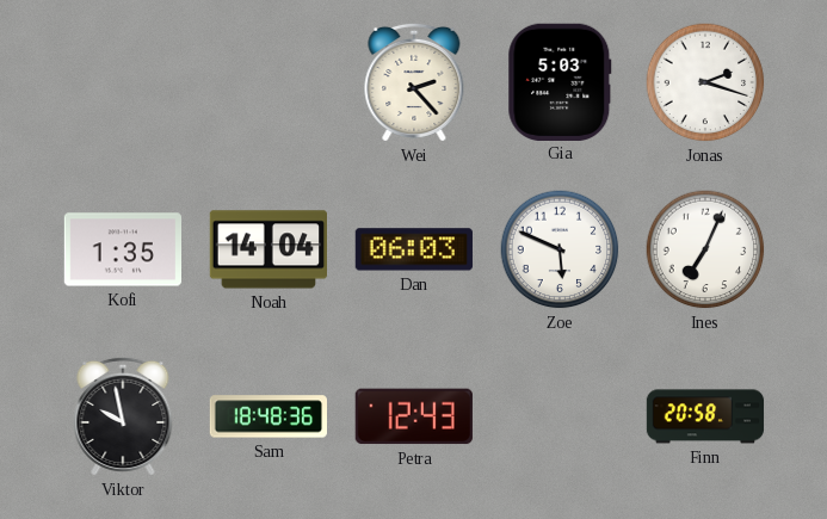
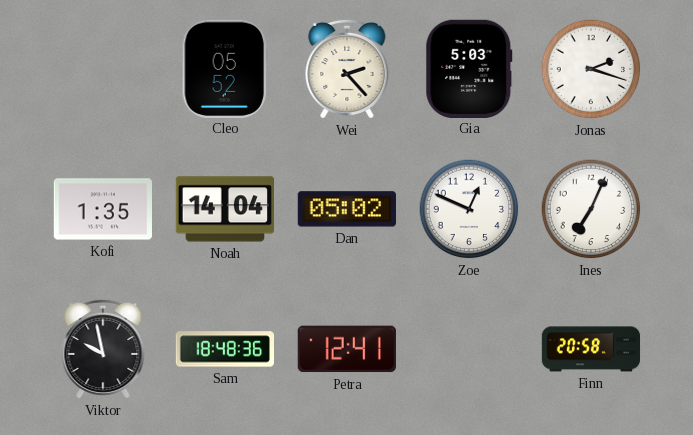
Cleo: none -> 05:52 (225, 68)
Dan: 06:03 -> 05:02 (347, 209)
Zoe: 5:49 -> 12:49 (469, 209)
Petra: 12:43 -> 12:41 (347, 349)
